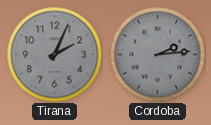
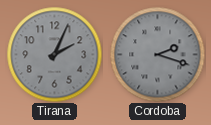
Cordoba: 2:14 -> 2:18 (157, 54)
